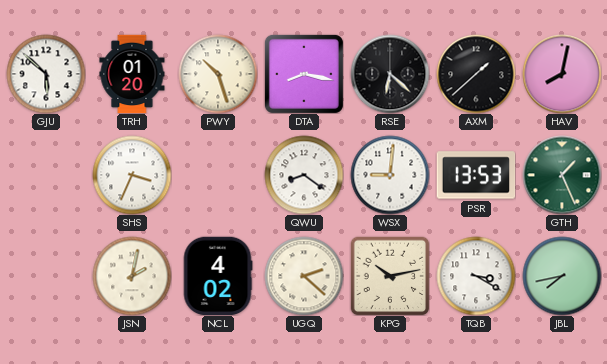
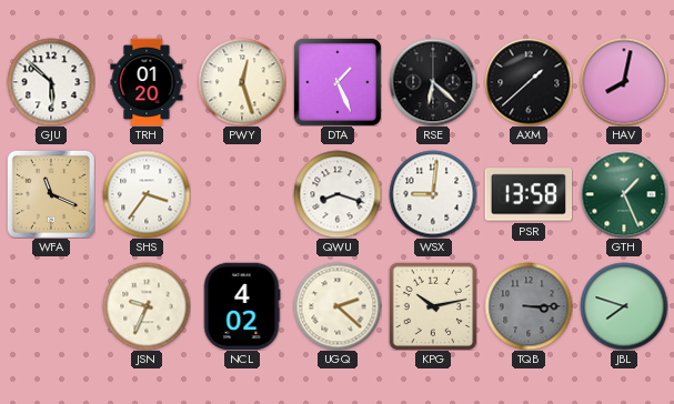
PWY: 10:27 -> 12:27 (242, 82)
DTA: 8:17 -> 1:26 (338, 82)
WFA: none -> 11:19 (51, 194)
SHS: 3:34 -> 3:36 (147, 194)
QWU: 8:21 -> 8:18 (338, 194)
PSR: 13:53 -> 13:58 (529, 194)
JSN: 2:02 -> 9:34 (147, 306)
TQB: 3:20 -> 3:15 (529, 306)
TQB dial: white -> grey (529, 306)
JBL: 7:43 -> 7:48 (624, 306)
